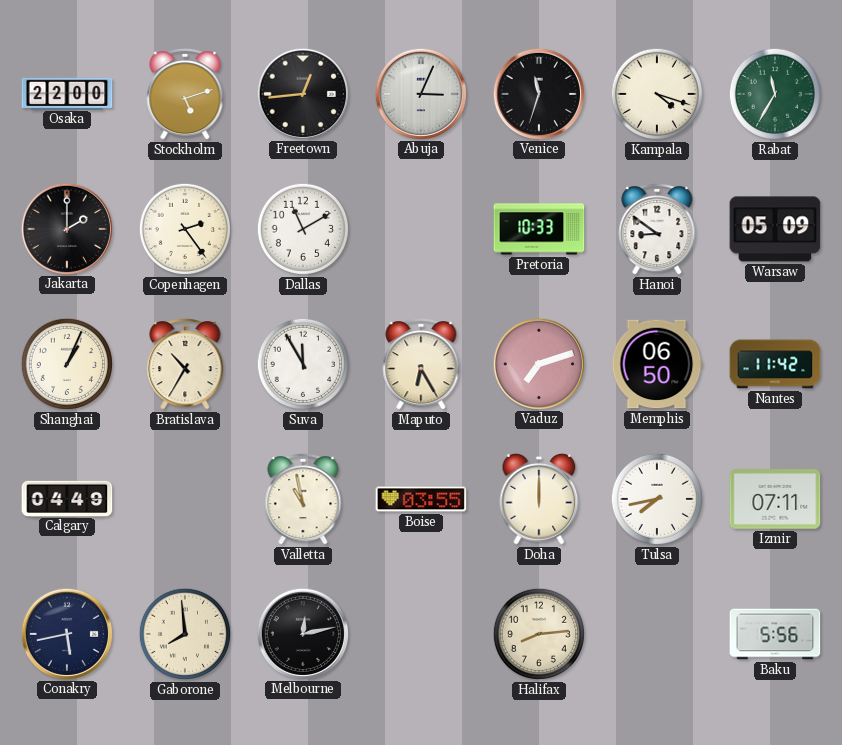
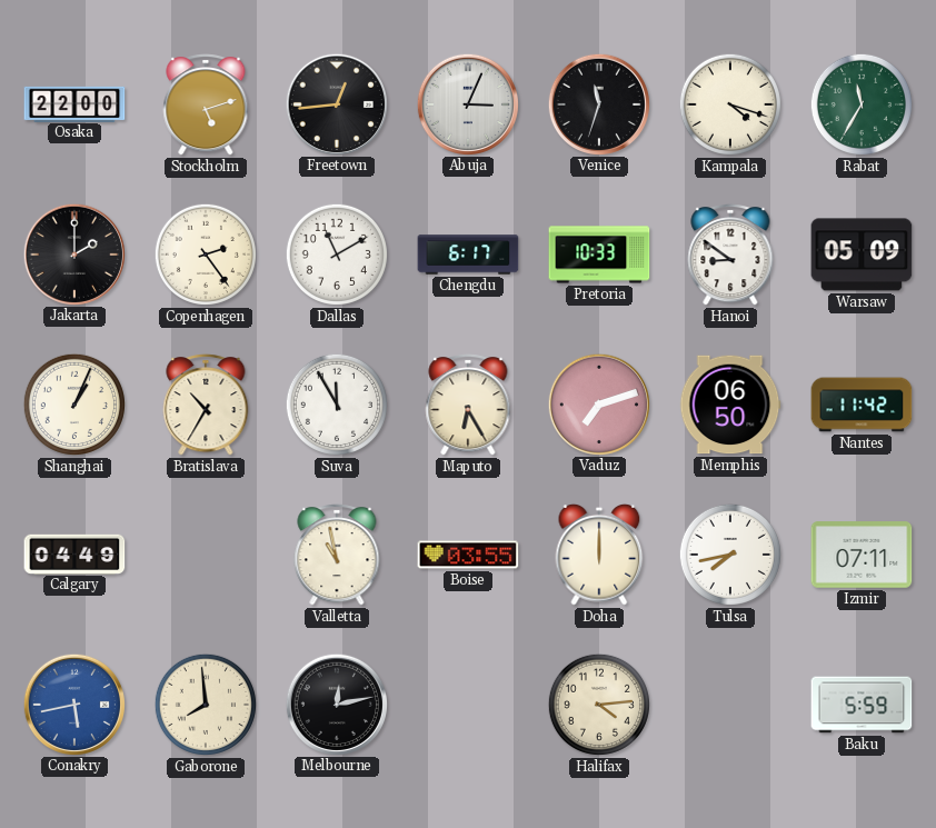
Chengdu: none -> 6:17 (468, 255)
Conakry dial: navy -> blue (73, 704)
Halifax: 8:14 -> 4:14 (599, 705)
Baku: 5:56 -> 5:59 (862, 705)
